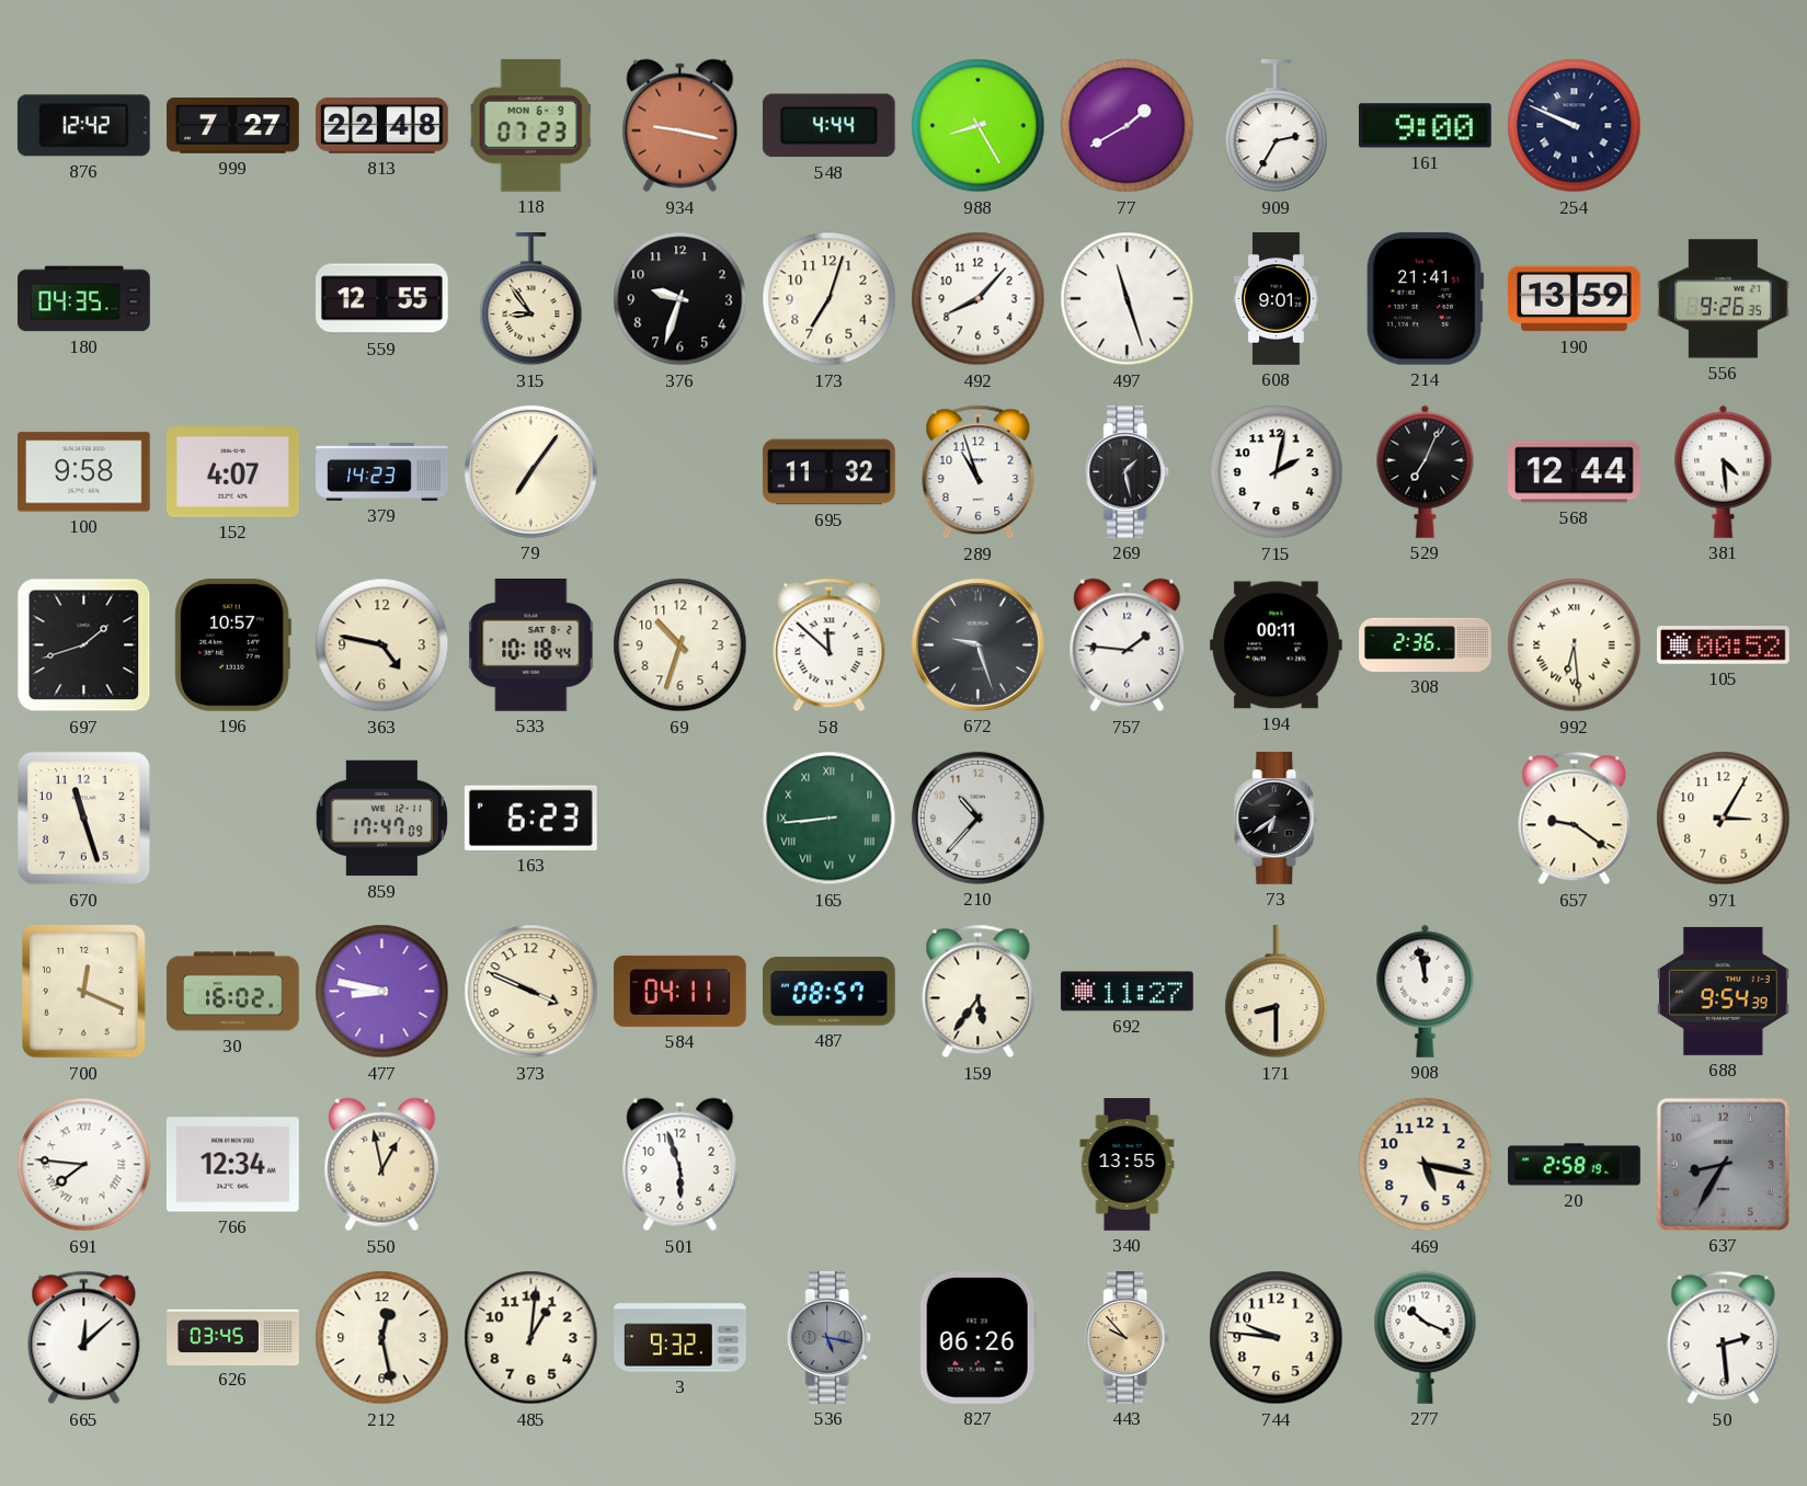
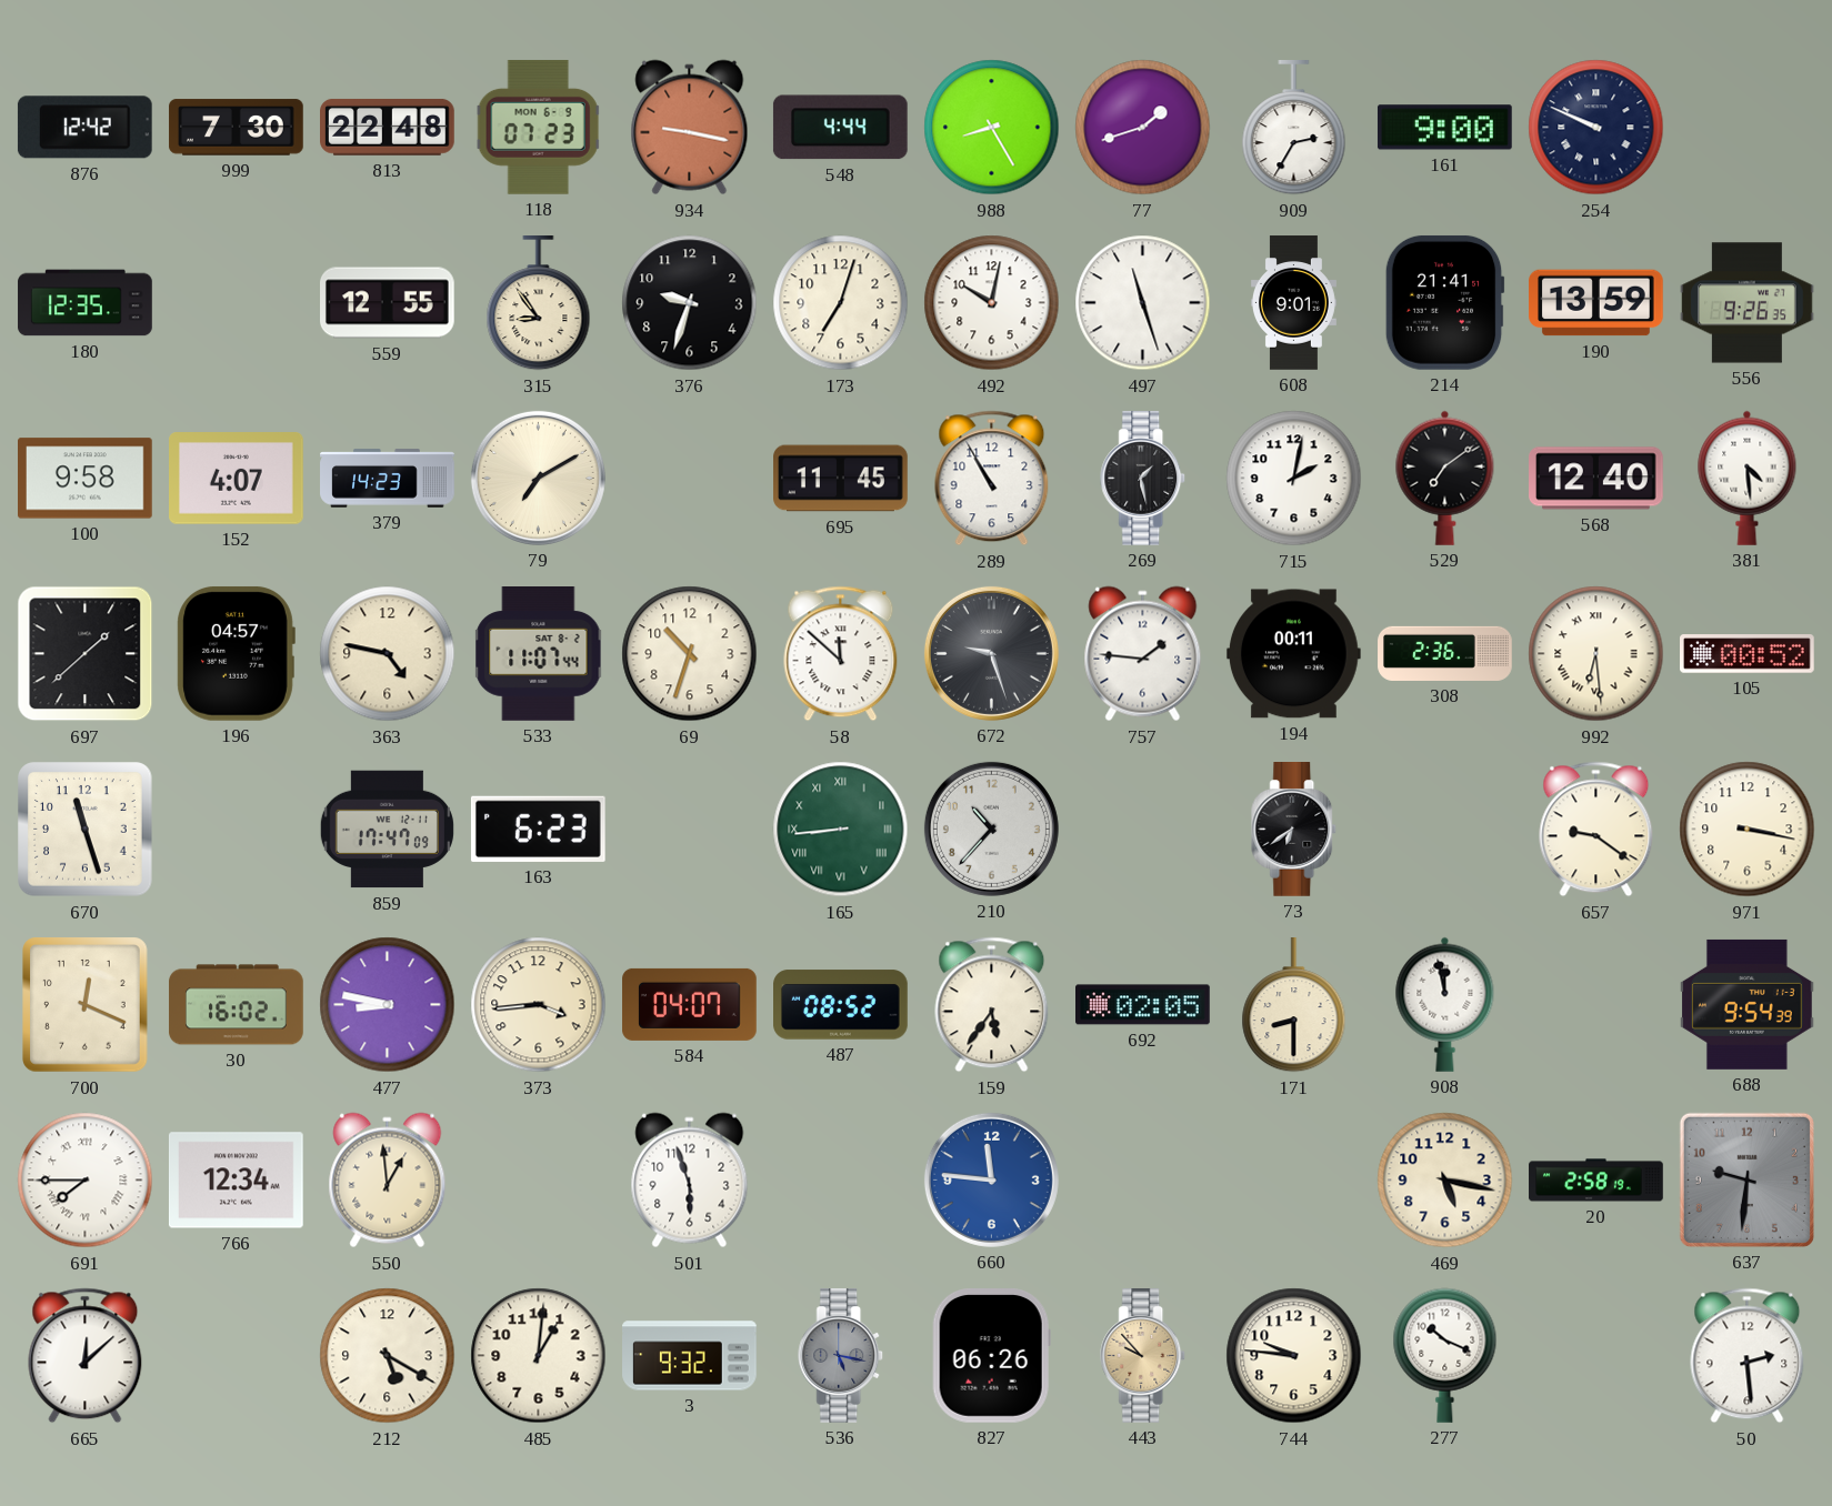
999: 7:27 -> 7:30 (237, 128)
77: 1:40 -> 1:42 (1143, 128)
180: 04:35 -> 12:35 (86, 303)
492: 8:07 -> 10:02 (992, 303)
79: 7:06 -> 7:10 (538, 478)
695: 11:32 -> 11:45 (841, 479)
289: 10:57 -> 10:55 (992, 479)
529: 7:04 -> 7:09 (1445, 478)
568: 12:44 -> 12:40 (1596, 479)
697: 1:42 -> 1:38 (86, 654)
196: 10:57 -> 04:57 (236, 653)
533: 10:18 -> 11:07 (539, 654)
971: 3:05 -> 3:17 (1748, 830)
373: 3:49 -> 3:44 (539, 1005)
584: 04:11 -> 04:07 (690, 1004)
487: 08:57 -> 08:52 (841, 1005)
692: 11:27 -> 02:05 (1143, 1005)
691: 7:46 -> 7:45 (86, 1181)
550: 12:58 -> 12:59 (388, 1181)
660: none -> 11:46 (991, 1179)
340: 13:55 -> none (1128, 1165)
637: 8:35 -> 9:31 (1746, 1179)
626: 03:45 -> none (233, 1337)
212: 12:28 -> 5:20 (388, 1356)
